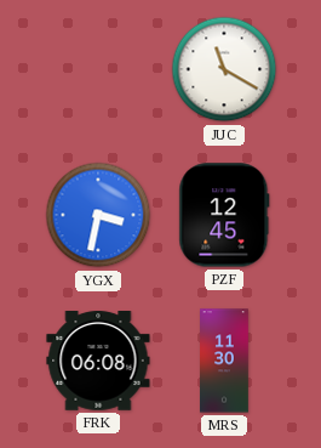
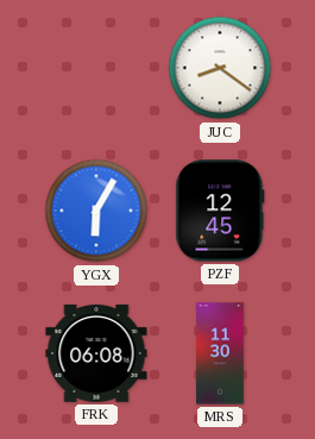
JUC: 11:20 -> 8:21 (220, 68)
YGX: 3:32 -> 6:05 (96, 211)
